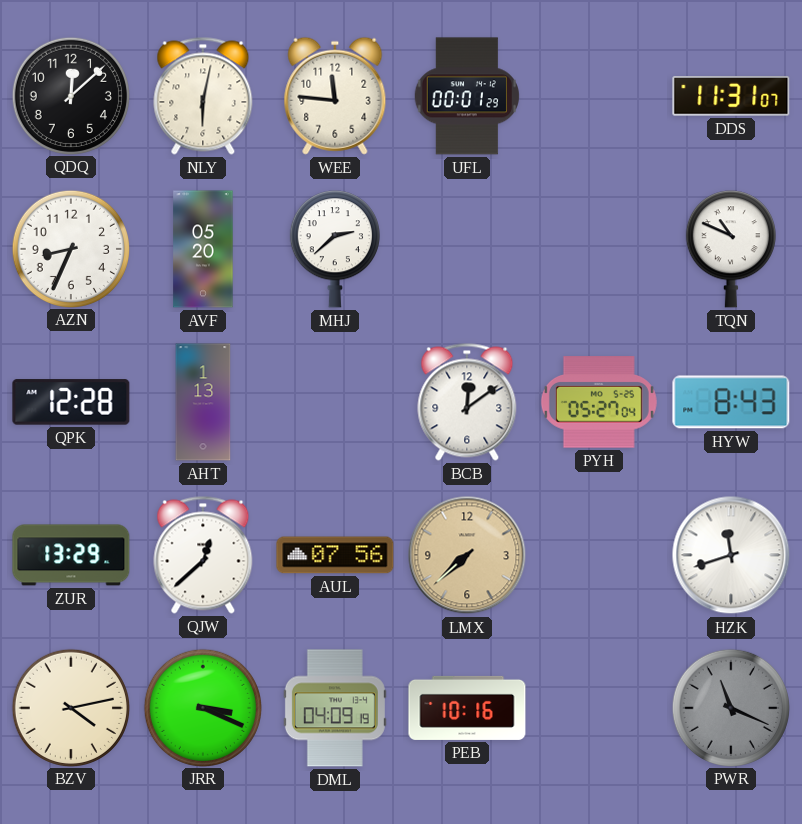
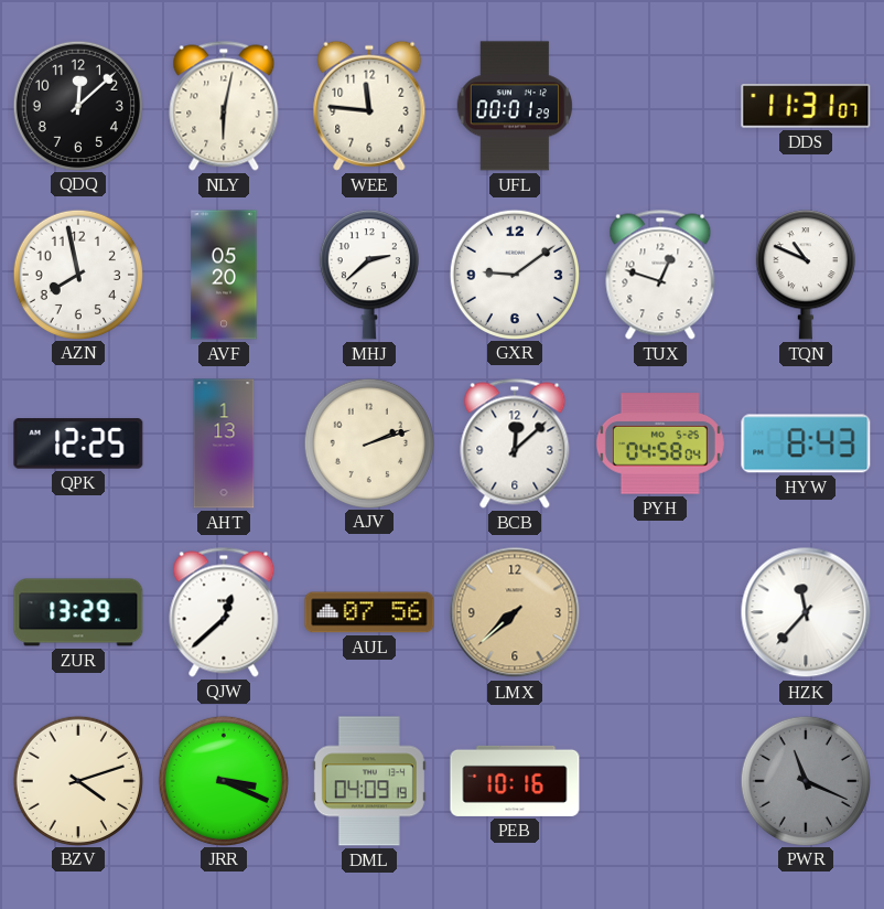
AZN: 8:34 -> 7:58 (77, 274)
GXR: none -> 9:09 (514, 274)
TUX: none -> 12:48 (660, 275)
QPK: 12:28 -> 12:25 (78, 443)
AJV: none -> 2:12 (368, 442)
BCB: 12:09 -> 12:08 (515, 443)
PYH: 05:27 -> 04:58 (660, 443)
HZK: 11:42 -> 11:37 (806, 612)
BZV: 4:13 -> 4:12 (77, 780)
